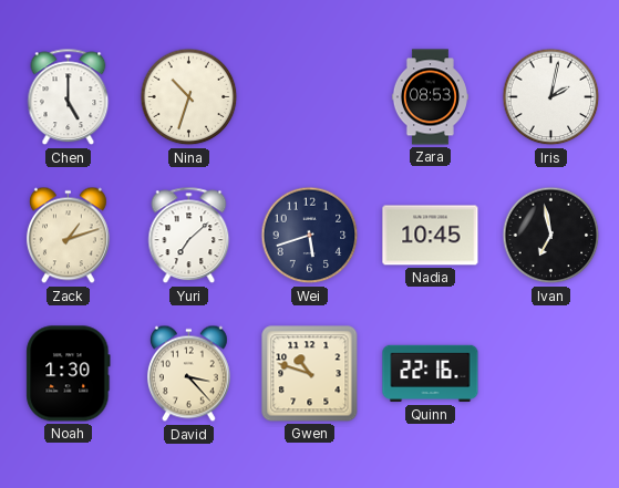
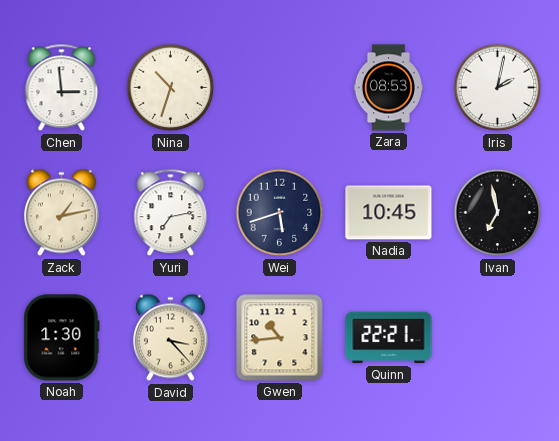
Chen: 5:00 -> 2:59 (62, 88)
Zack: 1:12 -> 1:13 (61, 213)
Yuri: 7:08 -> 7:13 (171, 213)
Gwen: 10:48 -> 10:44 (280, 338)
Quinn: 22:16 -> 22:21 (389, 338)
